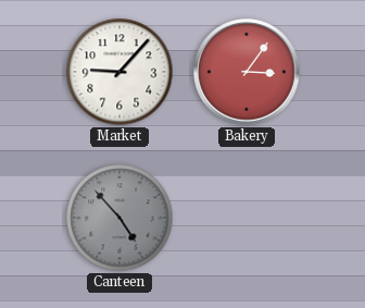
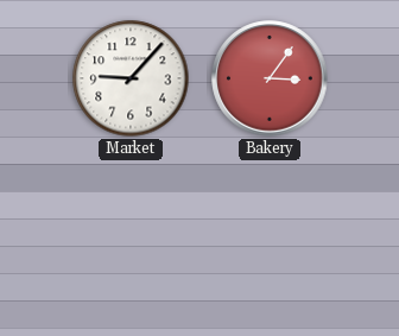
Canteen: 4:53 -> none (119, 218)
